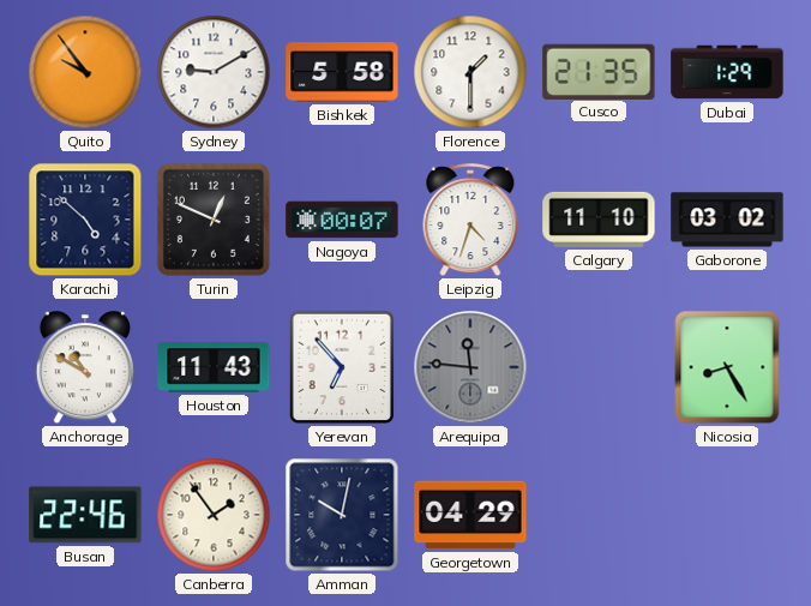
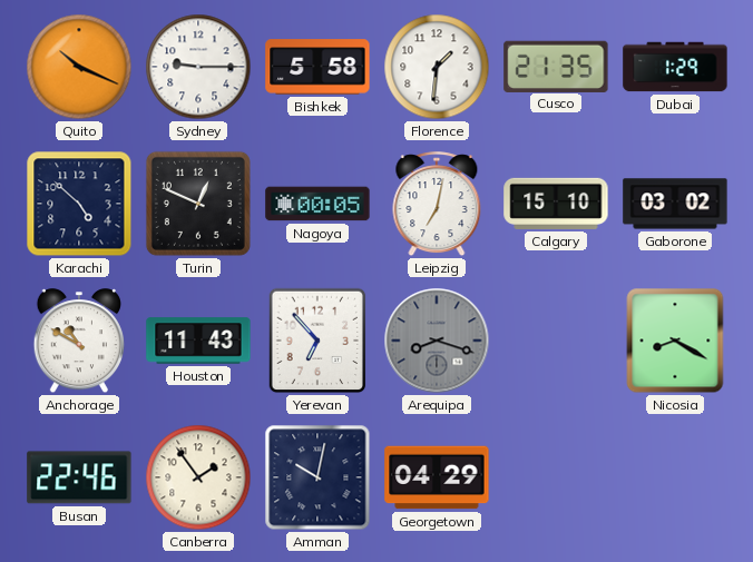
Quito: 9:54 -> 10:19 (79, 67)
Sydney: 9:10 -> 9:15 (198, 67)
Florence: 1:30 -> 1:31 (437, 67)
Nagoya: 00:07 -> 00:05 (317, 204)
Leipzig: 4:33 -> 7:02 (437, 205)
Calgary: 11:10 -> 15:10 (556, 204)
Arequipa: 11:46 -> 8:18 (437, 341)
Nicosia: 8:25 -> 8:20 (675, 341)
